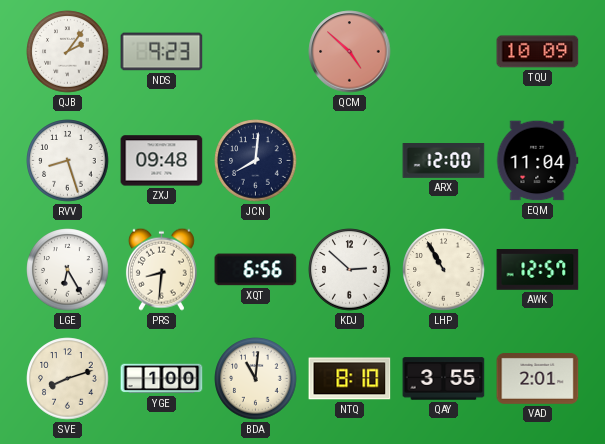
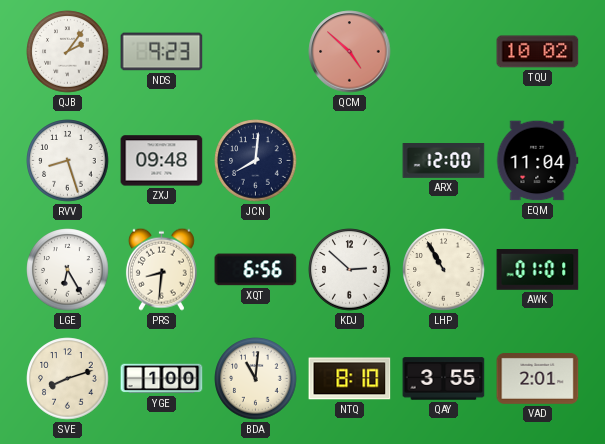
TQU: 10:09 -> 10:02 (538, 52)
AWK: 12:57 -> 01:01 (538, 270)
